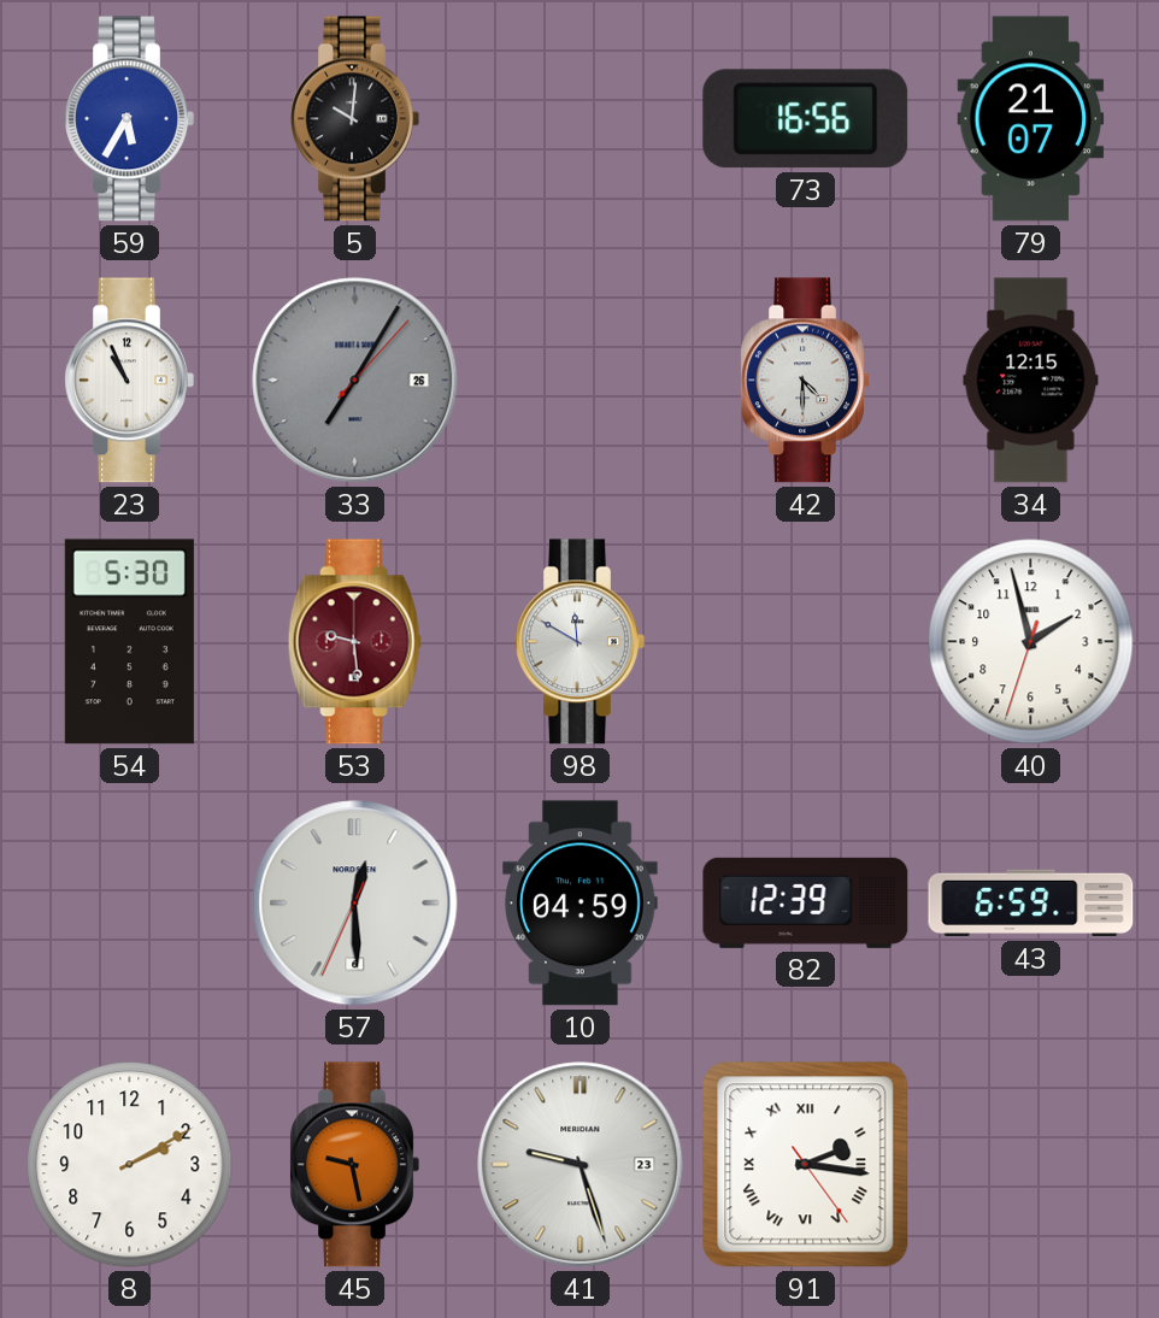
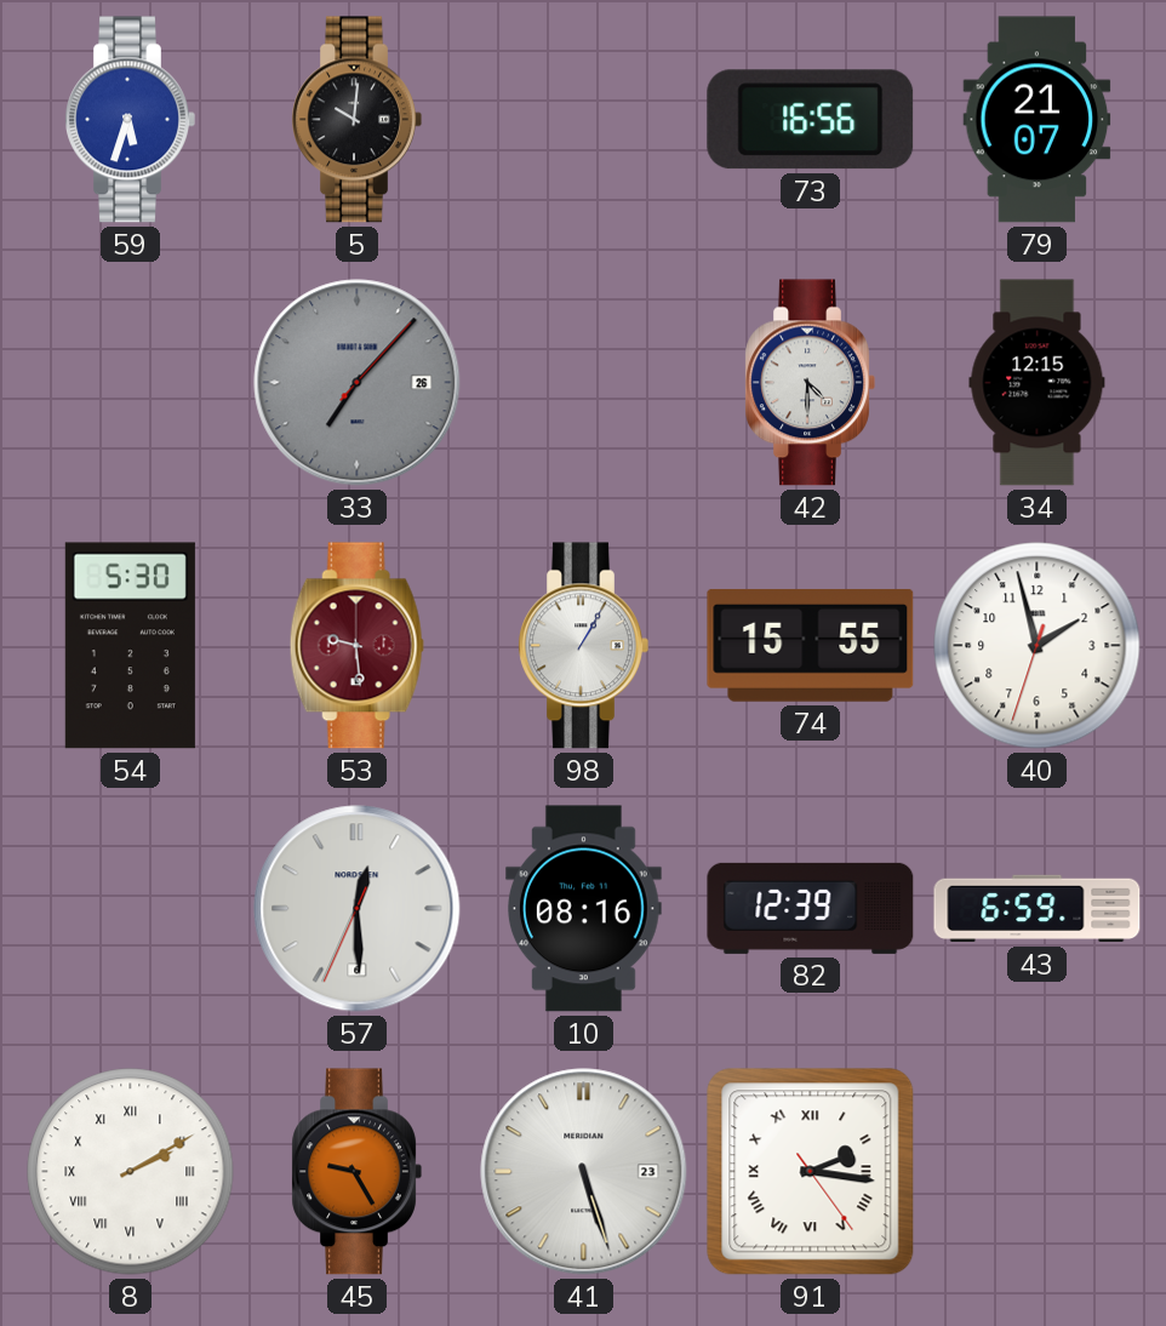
59: 5:35 -> 5:33 (130, 120)
23: 10:56 -> none (129, 381)
33: 7:05 -> 7:07 (358, 383)
98: 11:50 -> 1:05 (583, 646)
74: none -> 15:55 (811, 645)
10: 04:59 -> 08:16 (584, 909)
8 numerals: Arabic -> Roman (131, 1172)
45: 9:28 -> 9:25 (356, 1172)
41: 9:27 -> 5:27 (584, 1172)
